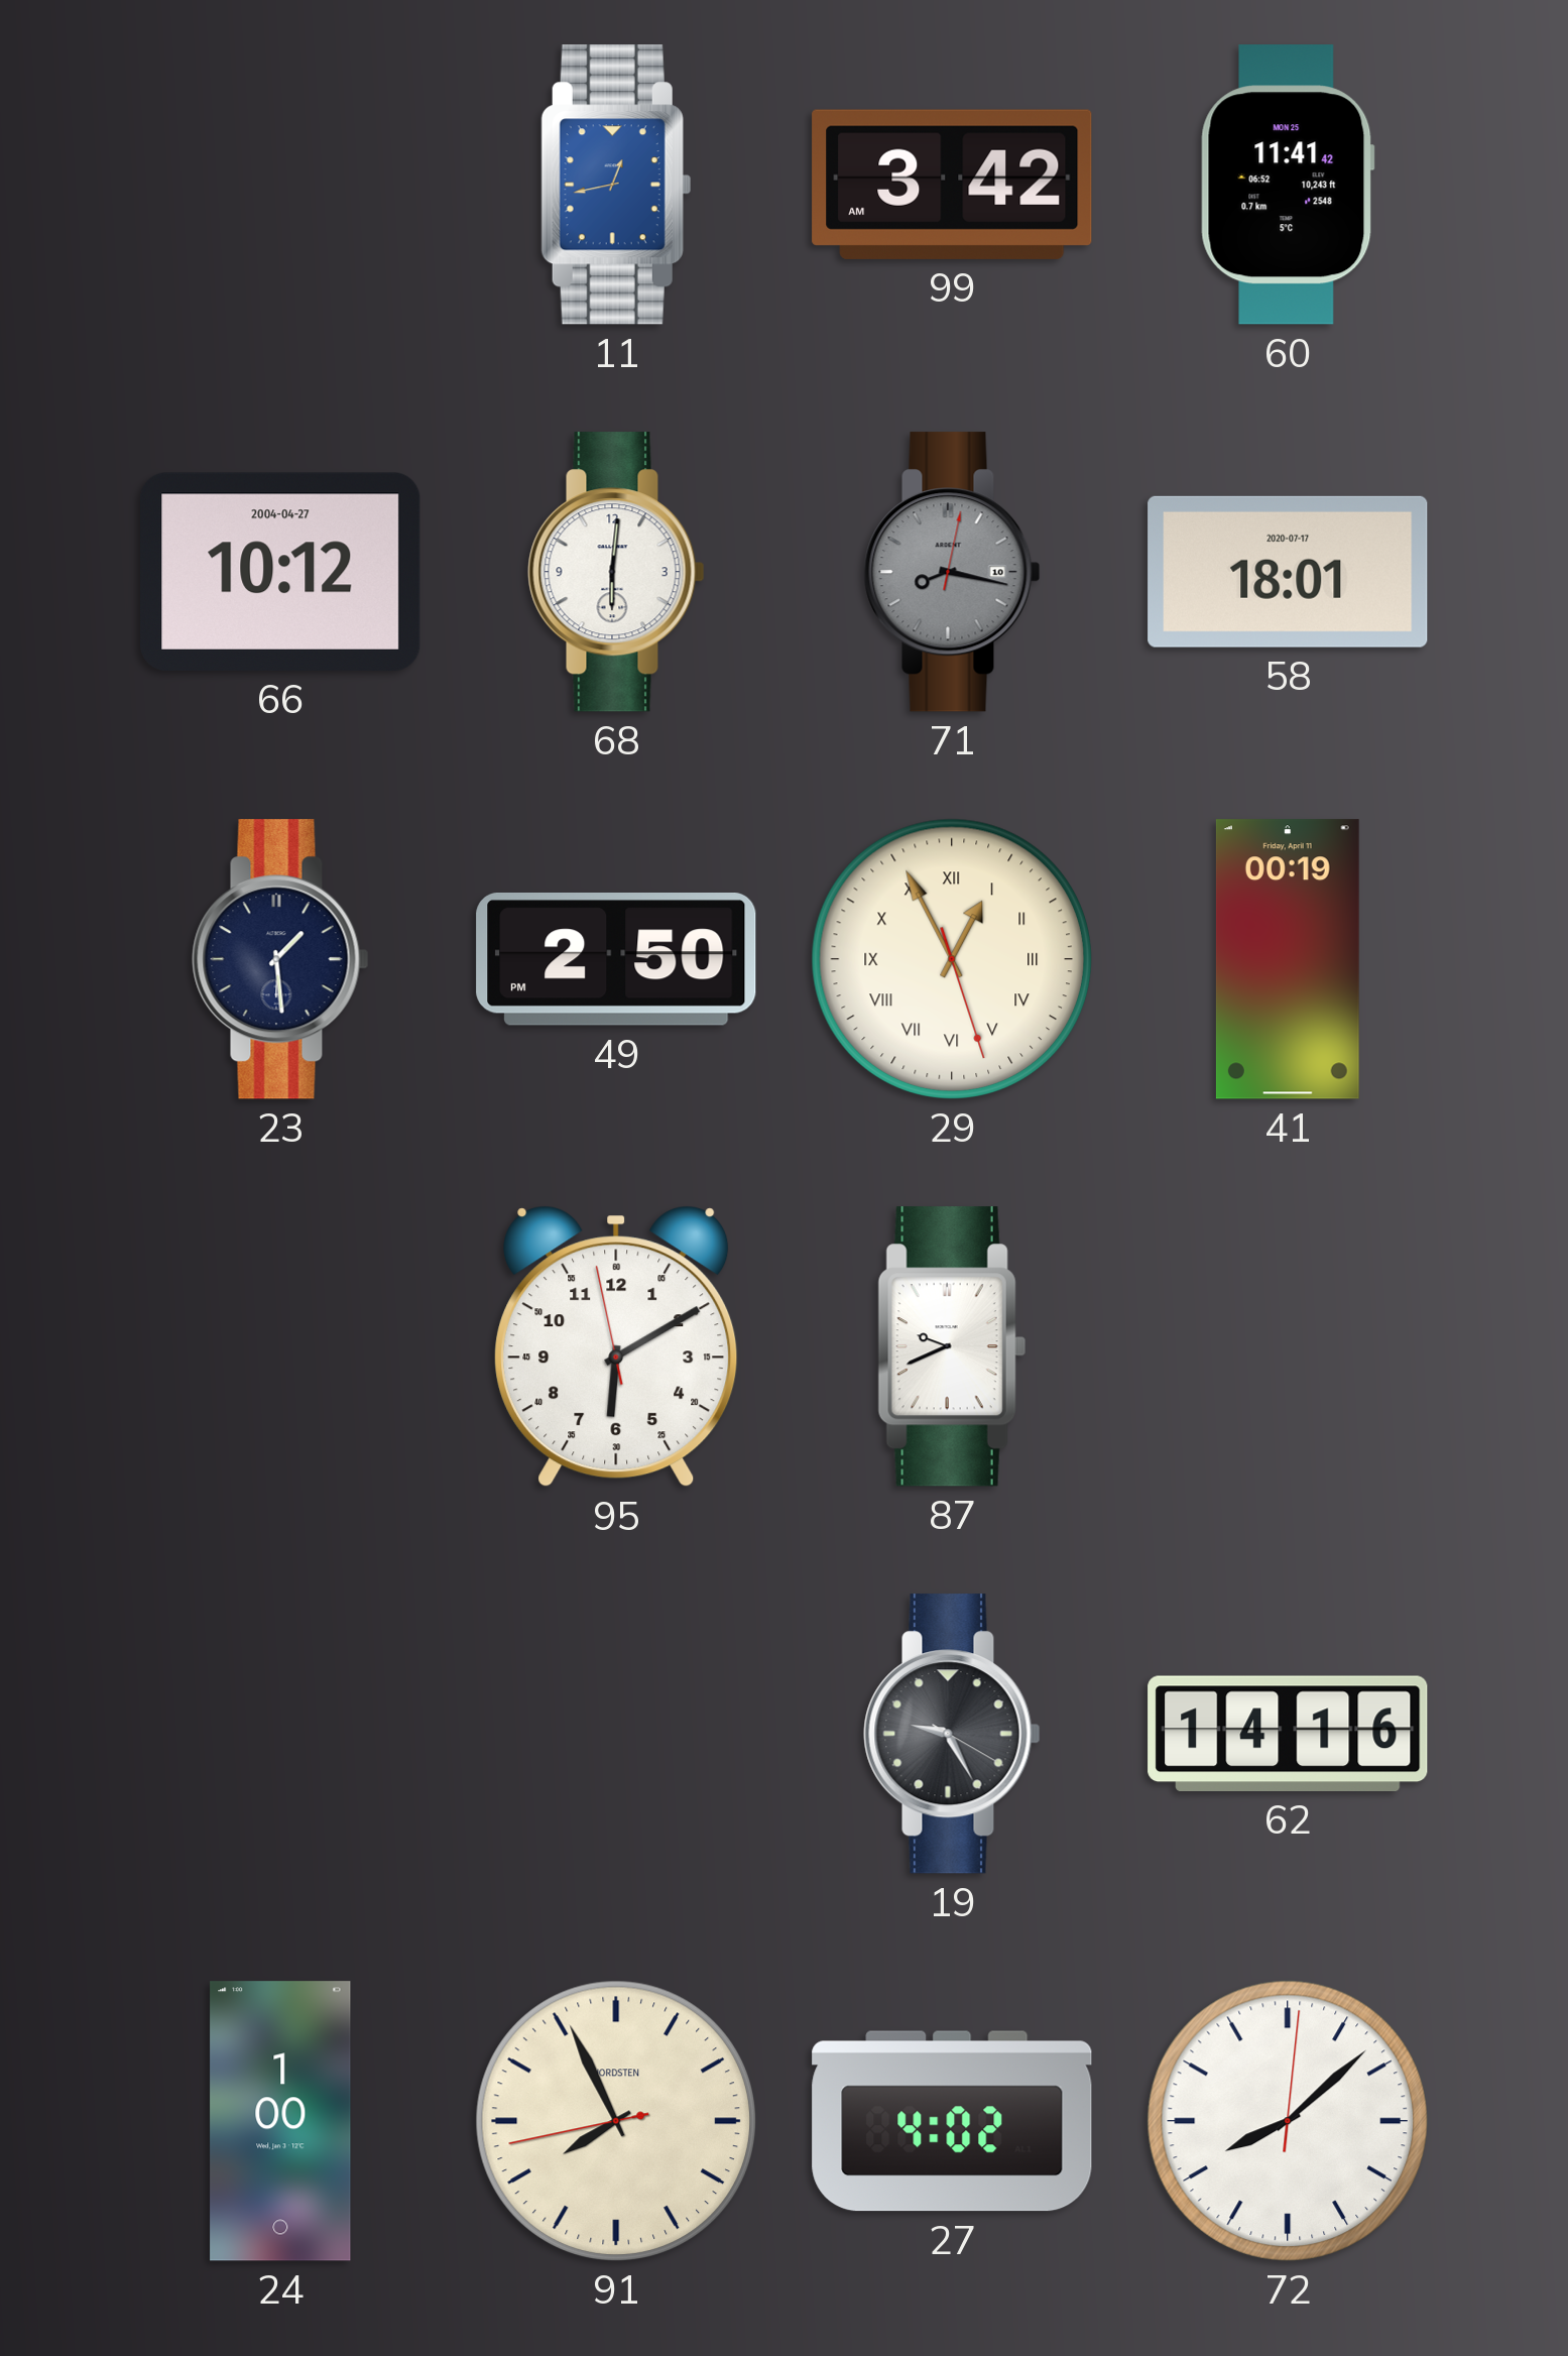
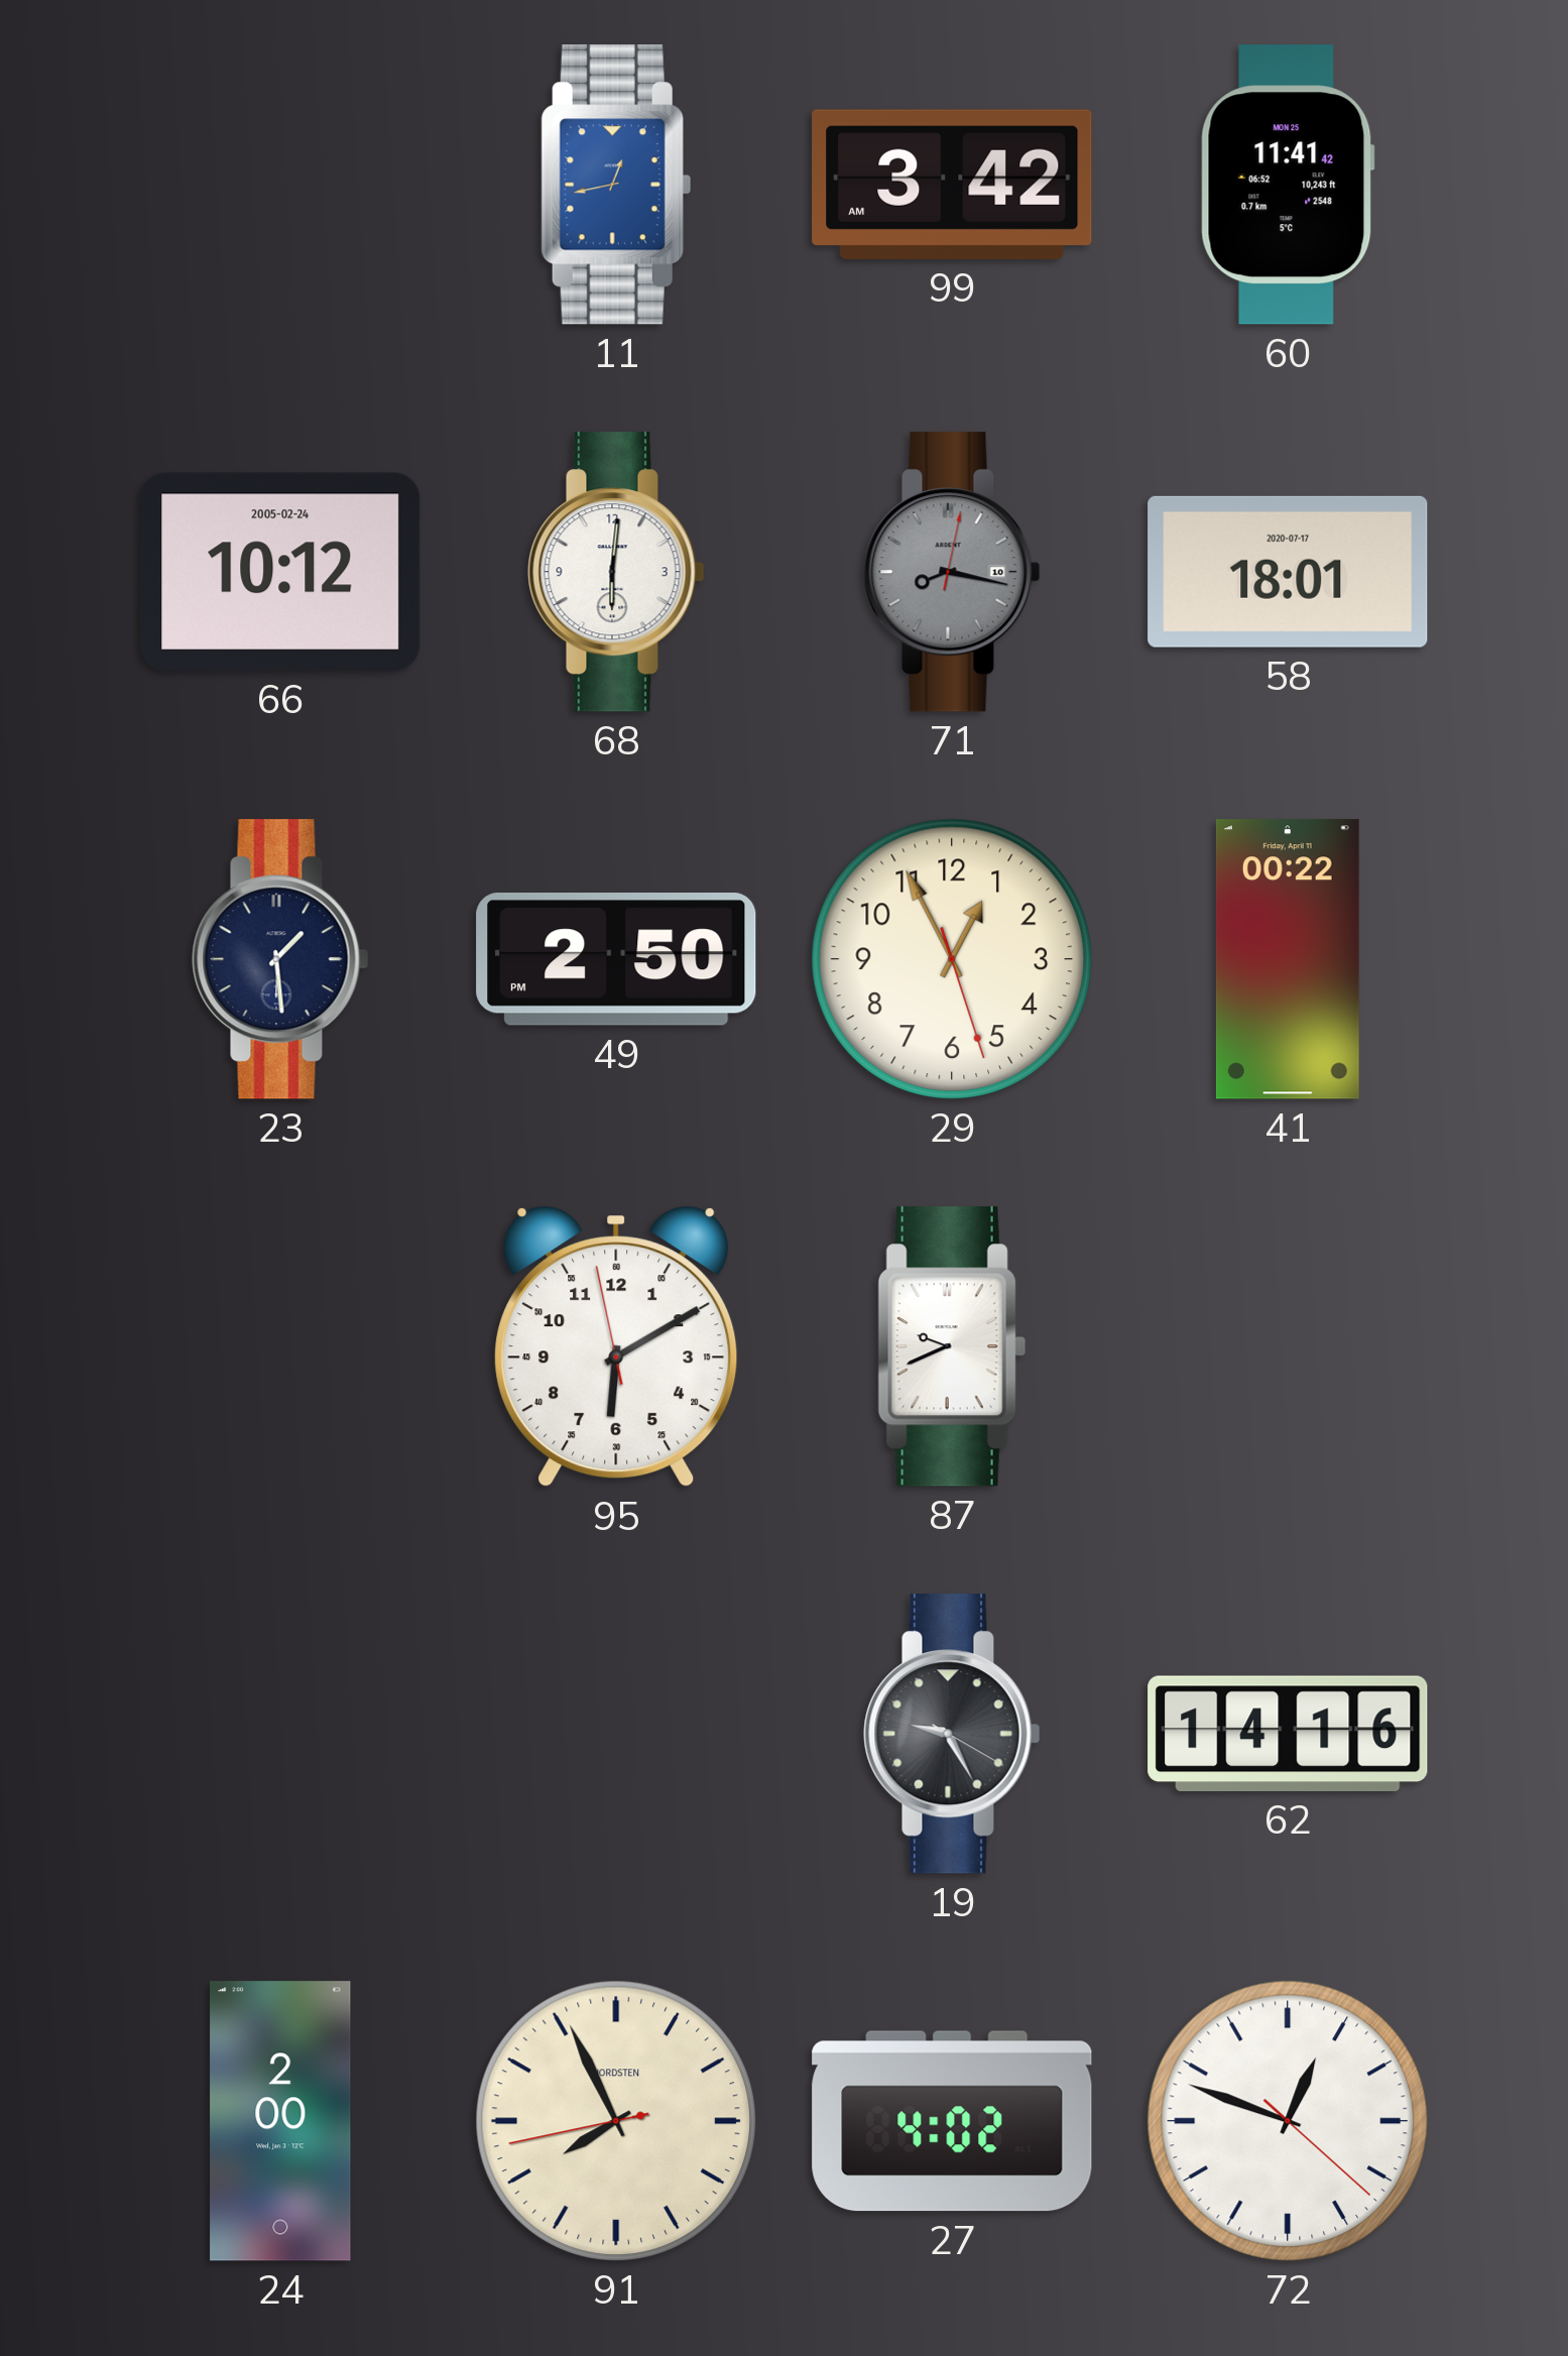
66 date: 2004-04-27 -> 2005-02-24 (280, 572)
29 numerals: Roman -> Arabic (952, 959)
41: 00:19 -> 00:22 (1288, 959)
24: 1:00 -> 2:00 (280, 2121)
72: 8:08 -> 12:48 (1288, 2121)
